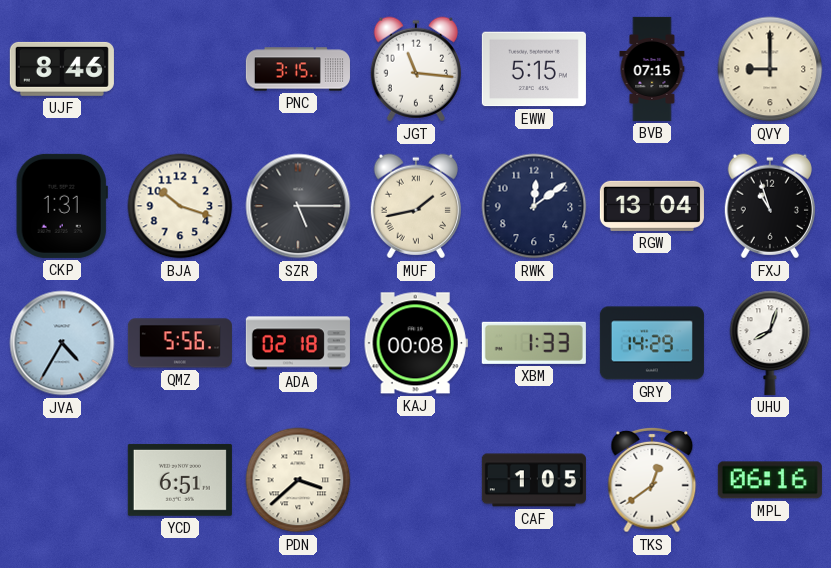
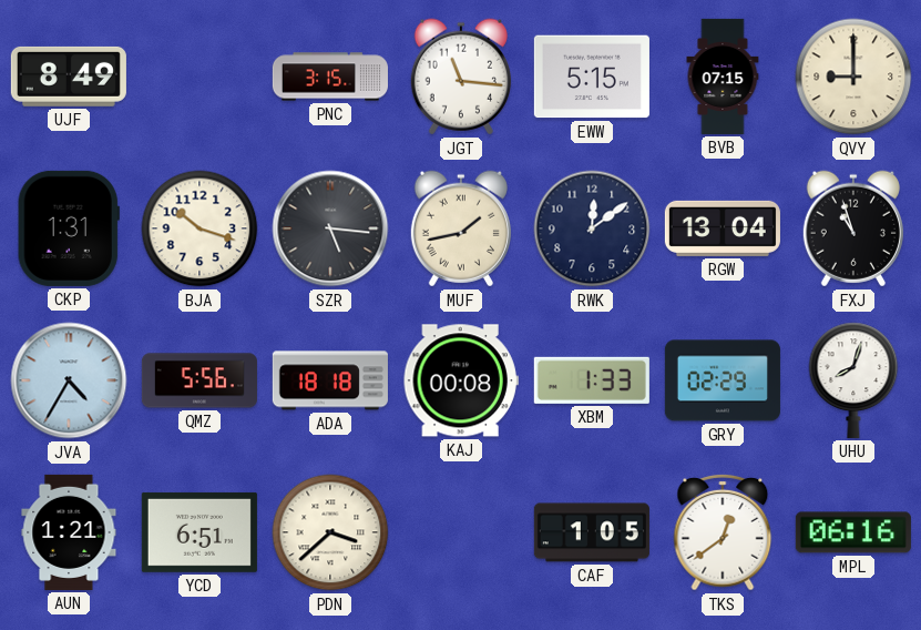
UJF: 8:46 -> 8:49 (69, 77)
SZR: 5:15 -> 5:16 (330, 228)
ADA: 02:18 -> 18:18 (330, 380)
GRY: 14:29 -> 02:29 (723, 380)
AUN: none -> 1:21 (69, 532)
